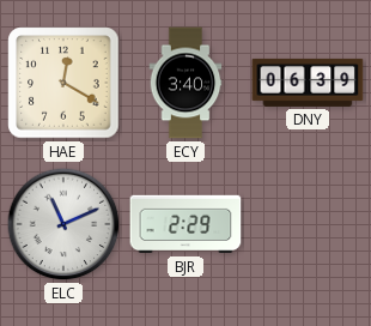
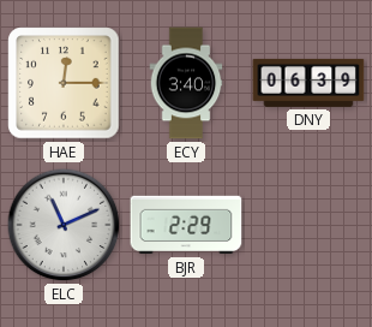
HAE: 12:20 -> 12:15 (64, 83)
